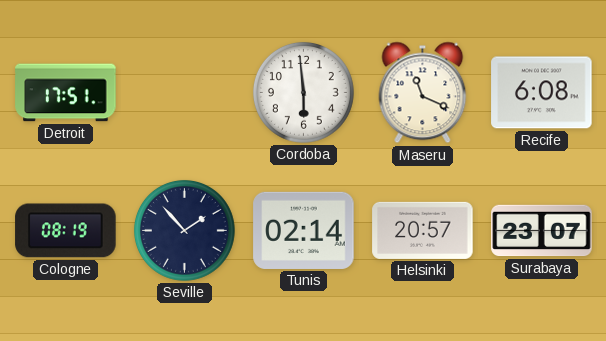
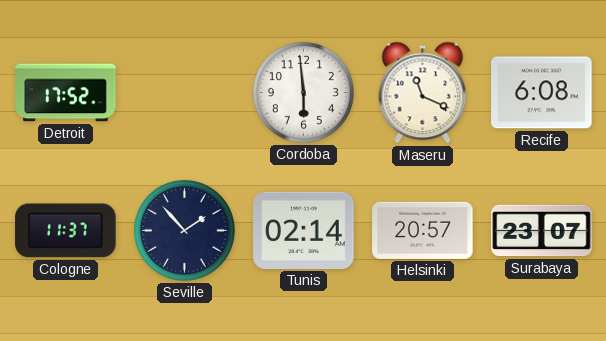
Detroit: 17:51 -> 17:52 (66, 93)
Cologne: 08:19 -> 11:37 (66, 231)
